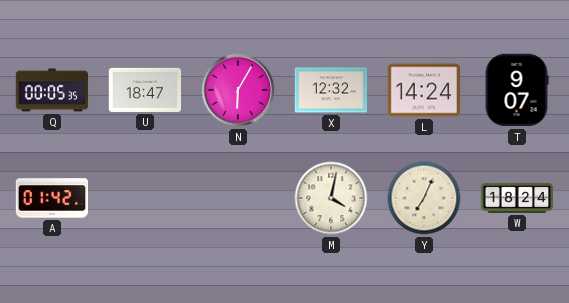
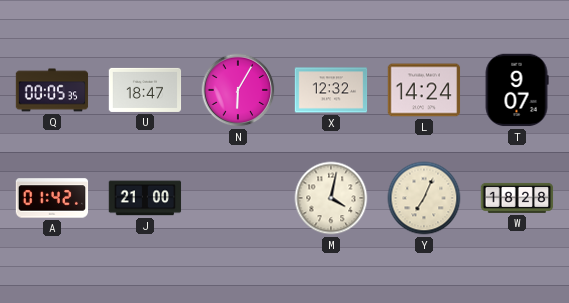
J: none -> 21:00 (145, 198)
W: 18:24 -> 18:28 (517, 198)
